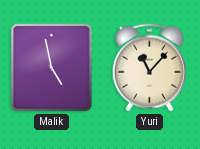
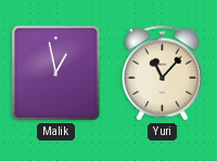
Malik: 4:58 -> 12:58 (56, 73)
